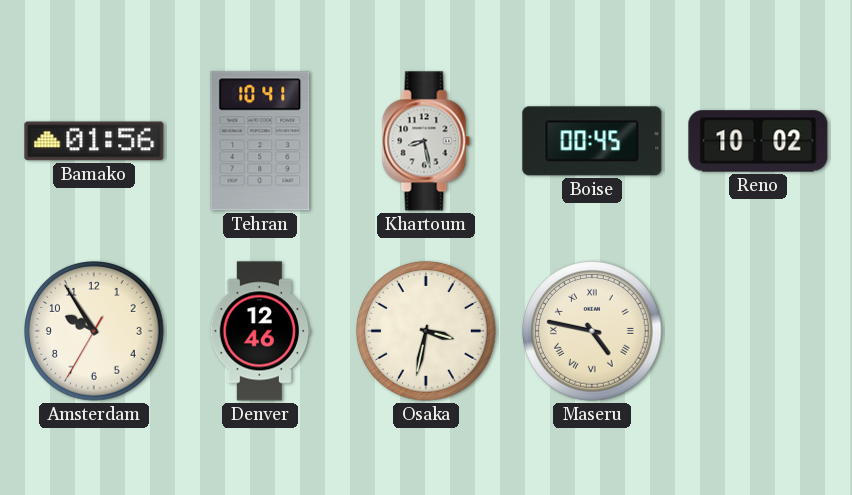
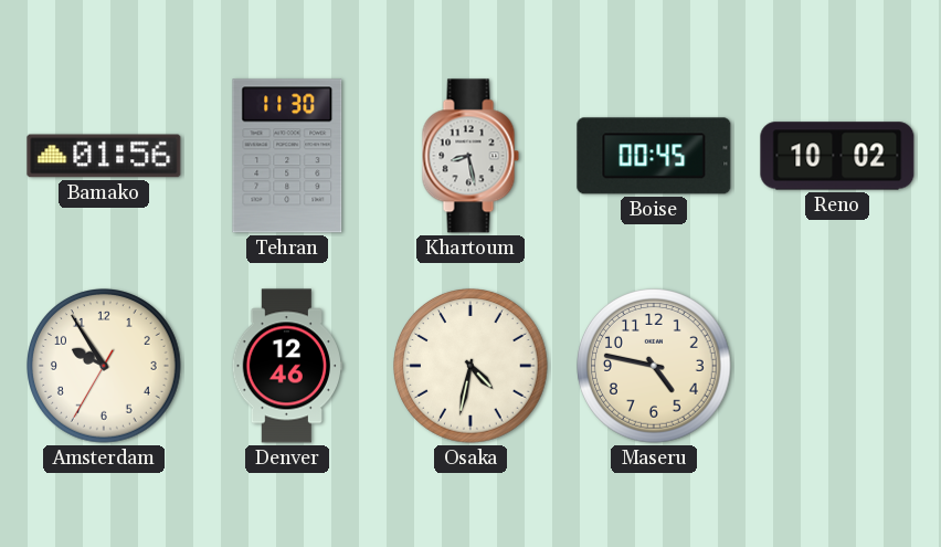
Tehran: 10:41 -> 11:30 (287, 156)
Osaka: 3:32 -> 4:32 (470, 366)
Maseru numerals: Roman -> Arabic (654, 366)
